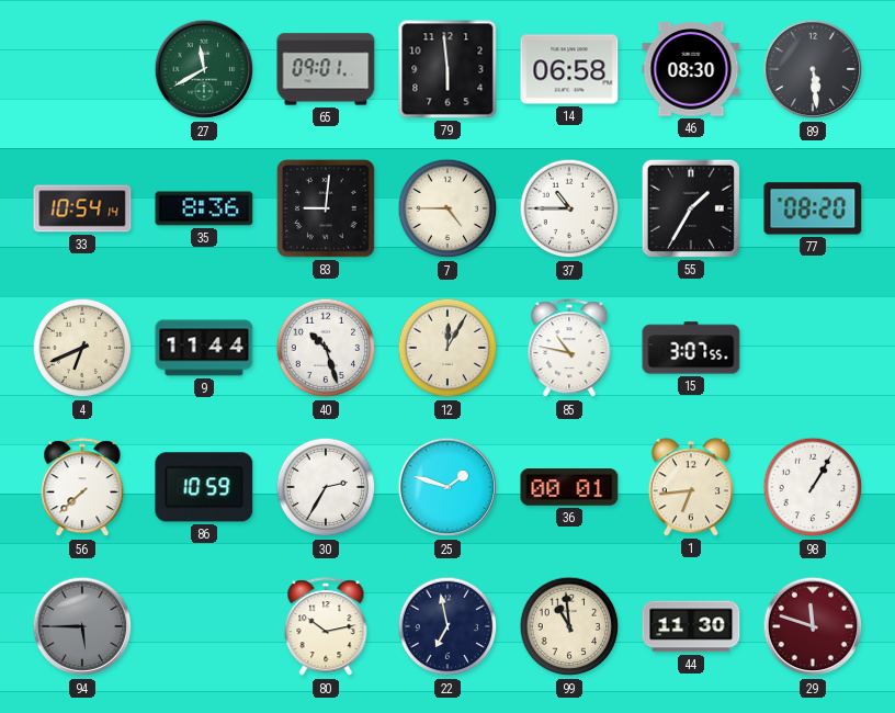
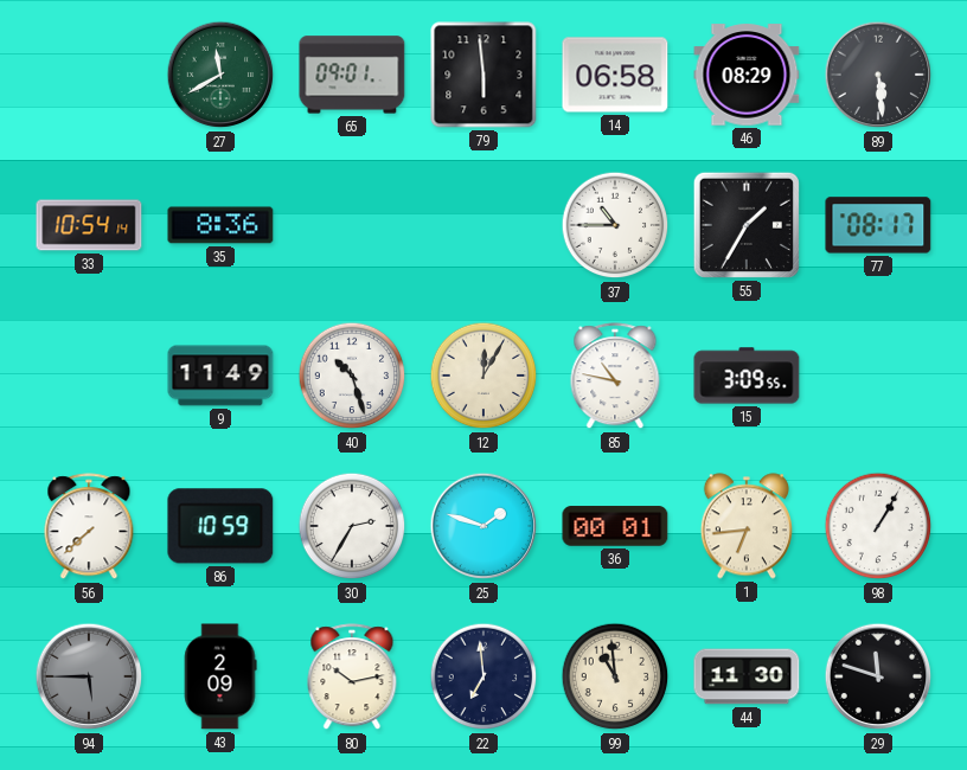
46: 08:30 -> 08:29 (747, 75)
83: 9:01 -> none (326, 208)
7: 4:45 -> none (448, 208)
77: 08:20 -> 08:17 (878, 225)
4: 6:41 -> none (82, 348)
9: 11:44 -> 11:49 (220, 376)
15: 3:07 -> 3:09 (747, 376)
43: none -> 2:09 (220, 676)
22: 6:58 -> 6:59 (483, 676)
29 dial: burgundy -> black (878, 676)
